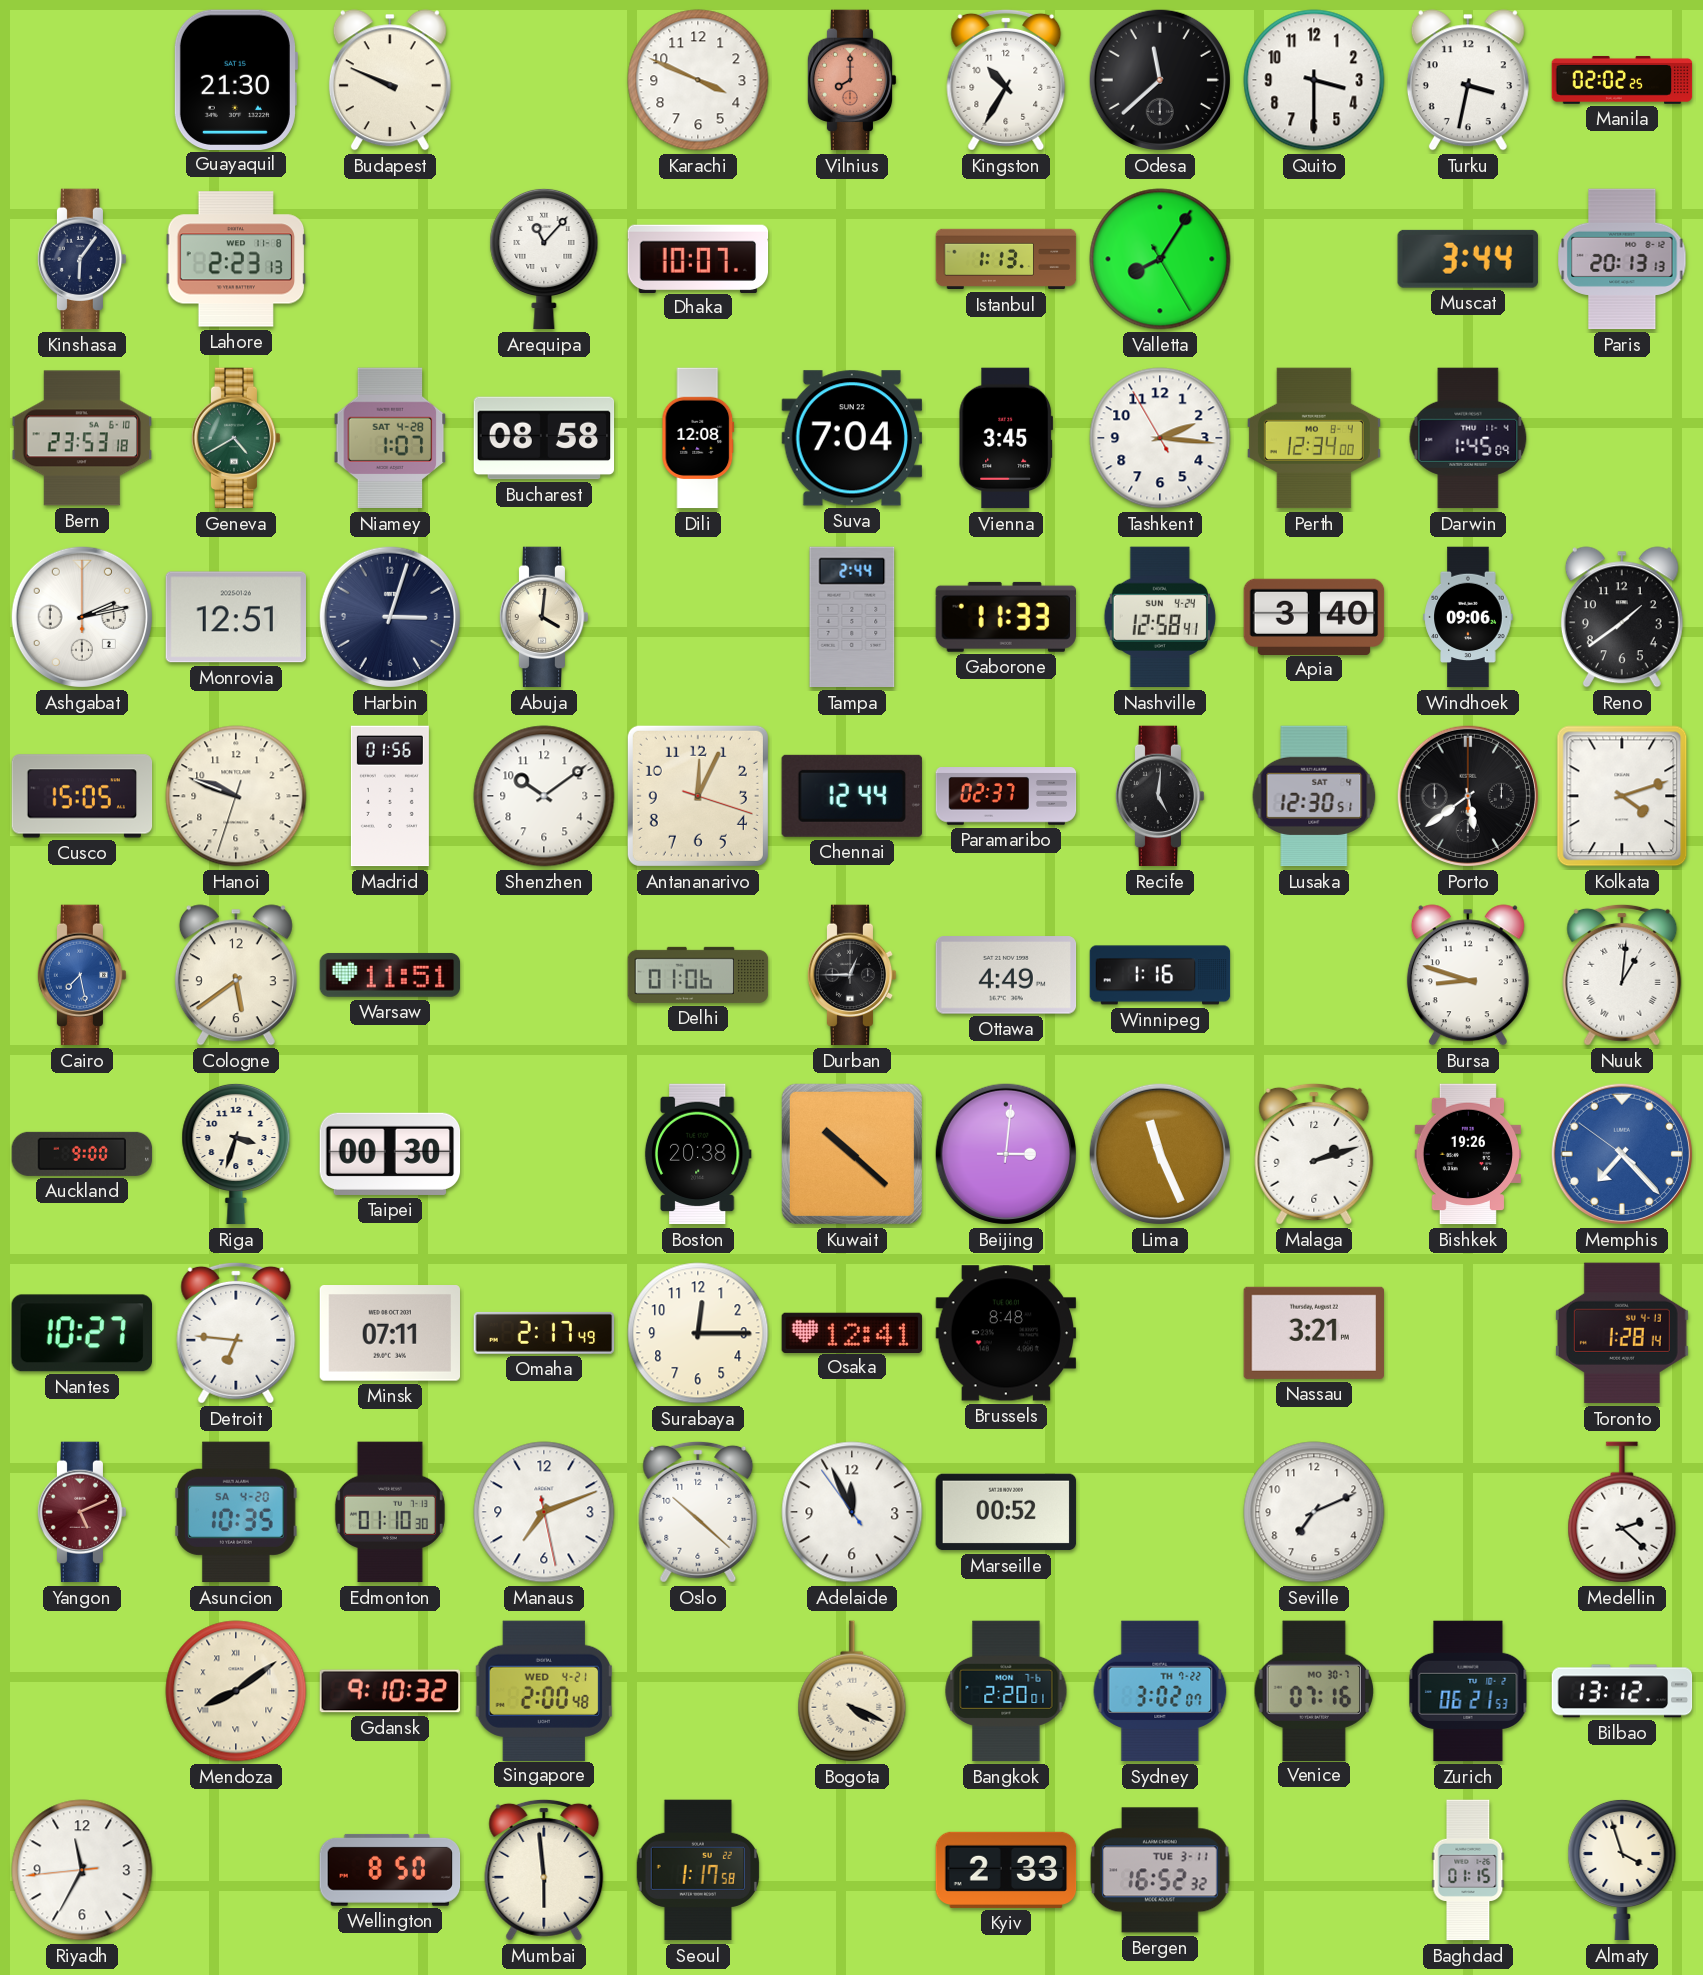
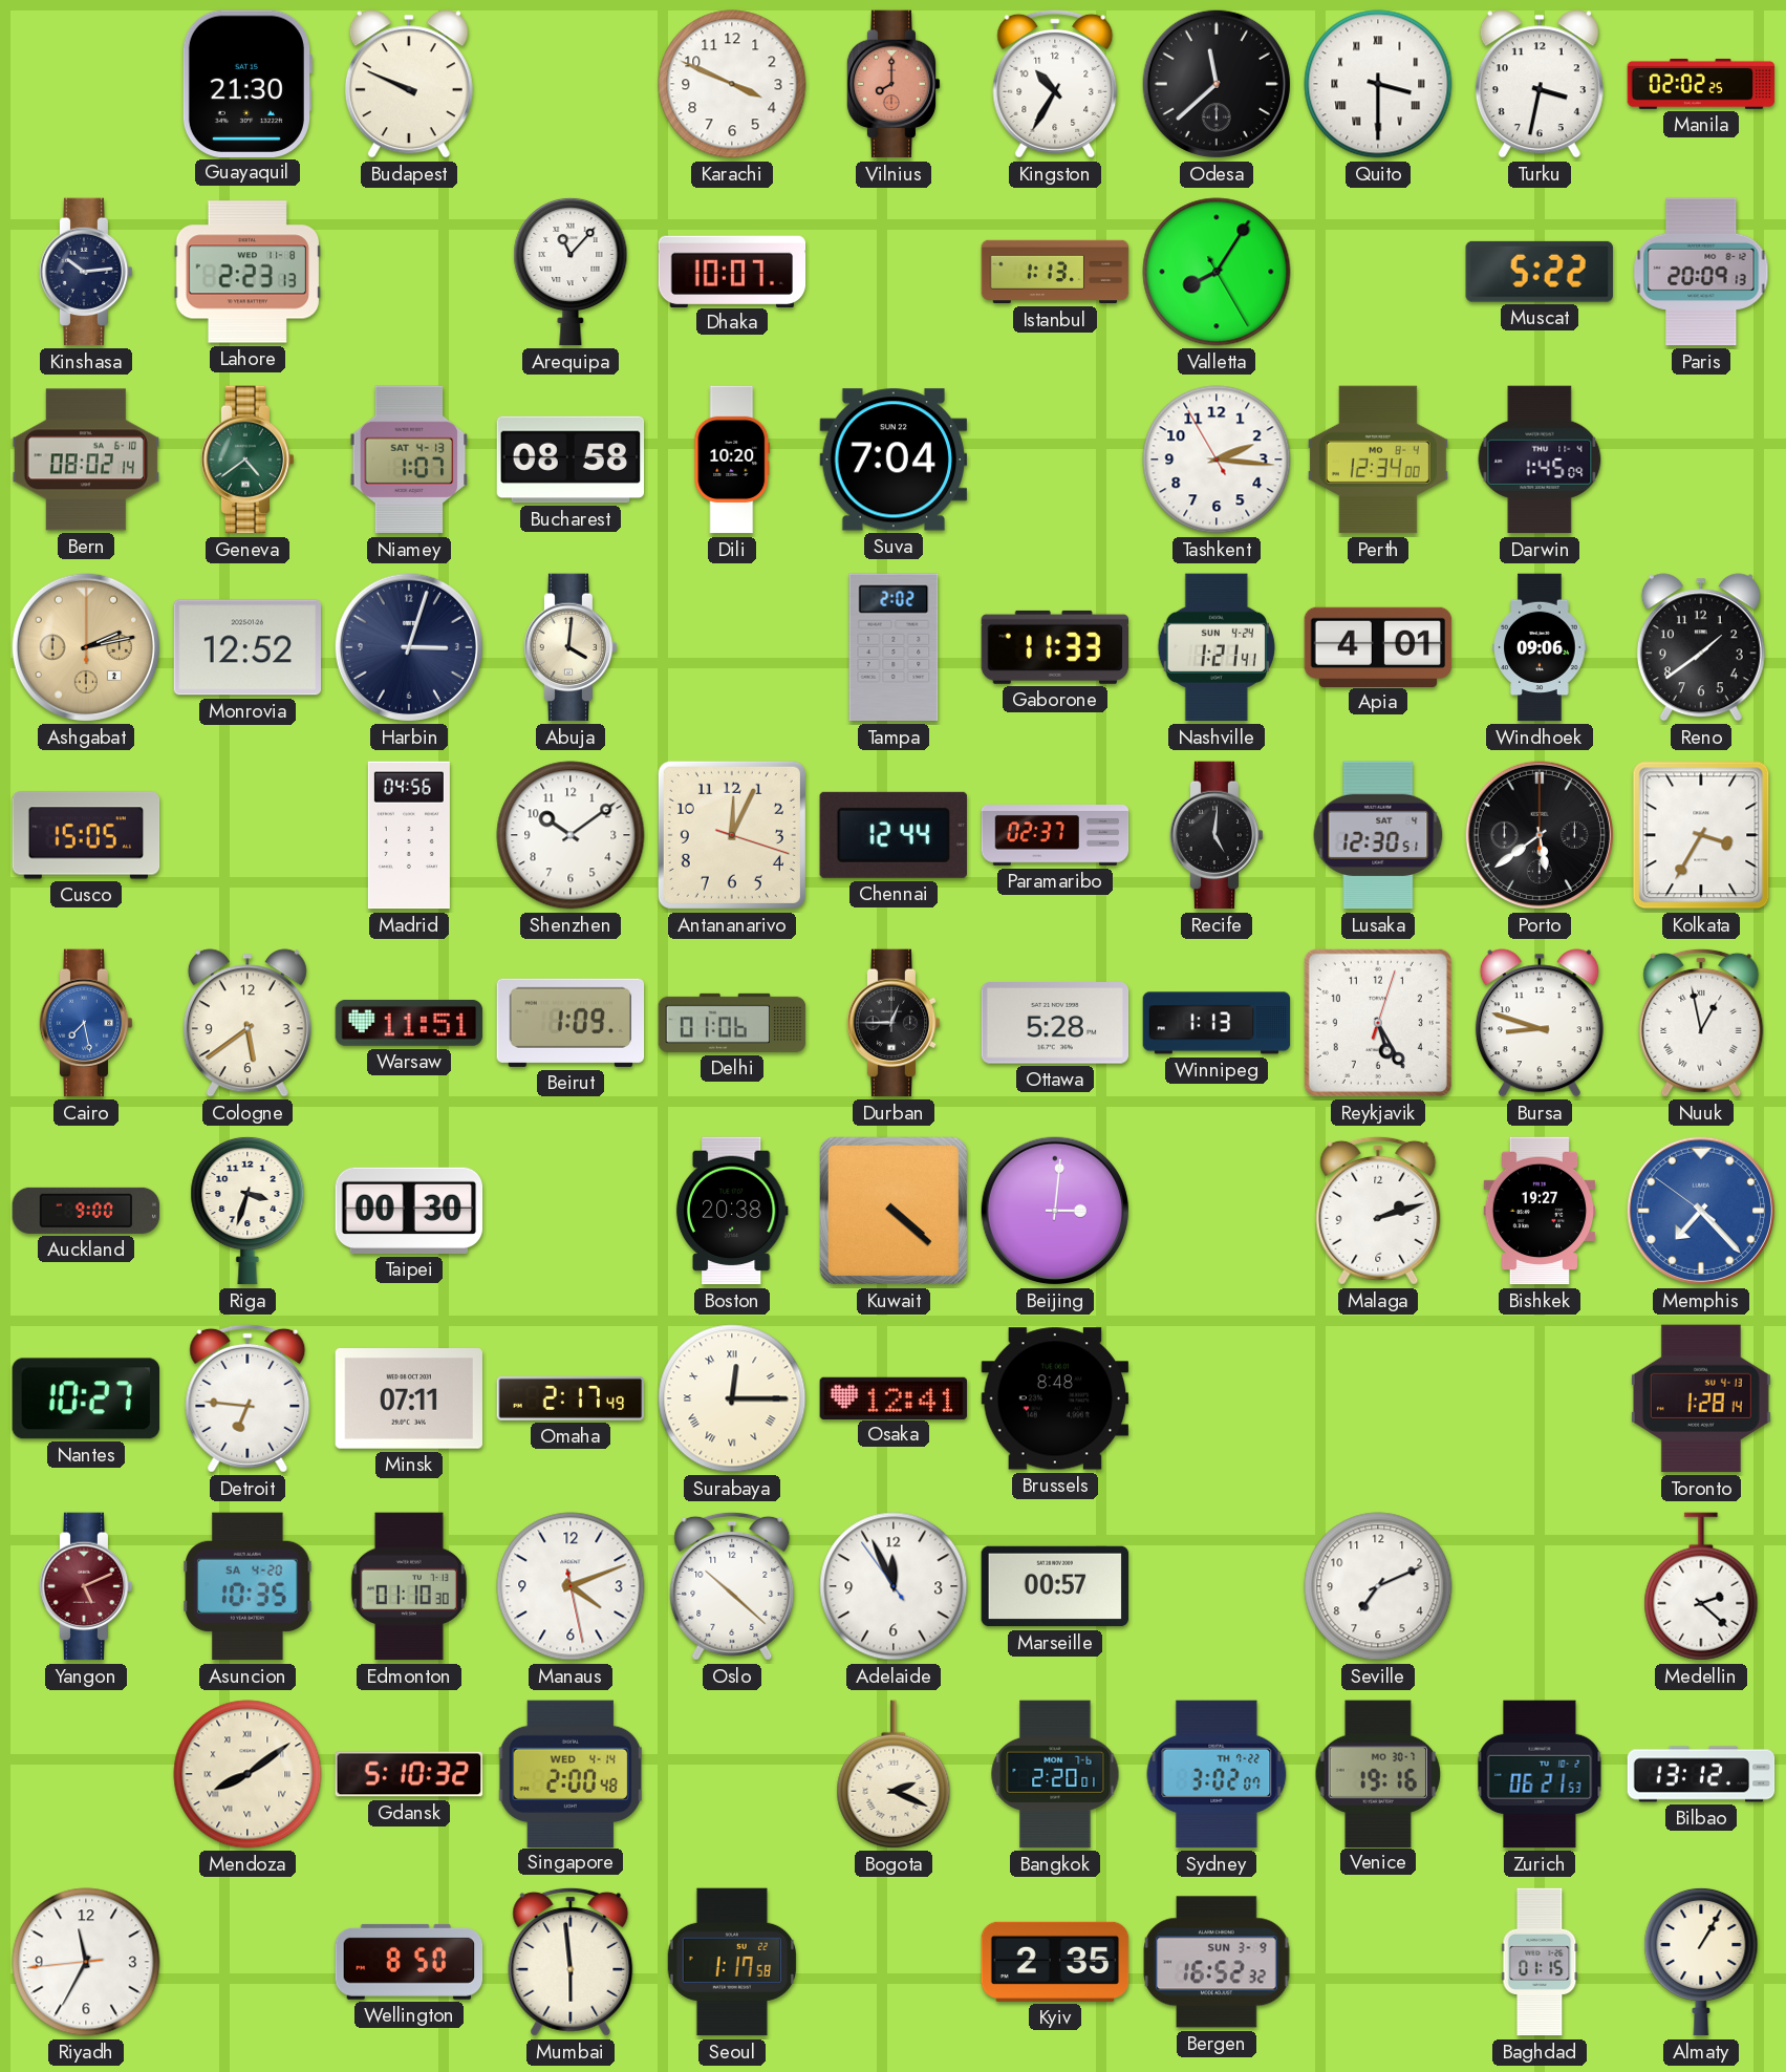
Quito numerals: Arabic -> Roman (1378, 84)
Kinshasa: 6:06 -> 10:14 (86, 272)
Muscat: 3:44 -> 5:22 (1540, 272)
Paris: 20:13 -> 20:09 (1701, 272)
Bern: 23:53 -> 08:02 (86, 460)
Geneva: 4:40 -> 4:39 (248, 460)
Niamey date: SAT 4-28 -> SAT 4-13 (409, 460)
Dili: 12:08 -> 10:20 (732, 460)
Vienna: 3:45 -> none (1005, 438)
Ashgabat dial: white -> champagne (86, 647)
Monrovia: 12:51 -> 12:52 (246, 647)
Tampa: 2:44 -> 2:02 (894, 647)
Nashville: 12:58 -> 1:21 (1217, 647)
Apia: 3:40 -> 4:01 (1378, 646)
Hanoi: 9:48 -> none (236, 796)
Madrid: 01:56 -> 04:56 (409, 835)
Kolkata: 4:12 -> 3:35 (1701, 835)
Beirut: none -> 1:09 (571, 1023)
Ottawa: 4:49 -> 5:28 (1055, 1023)
Winnipeg: 1:16 -> 1:13 (1217, 1023)
Reykjavik: none -> 5:25 (1378, 1023)
Nuuk: 1:01 -> 12:58 (1701, 1023)
Kuwait: 10:22 -> 4:22 (894, 1211)
Lima: 11:26 -> none (1160, 1154)
Bishkek: 19:26 -> 19:27 (1540, 1211)
Surabaya numerals: Arabic -> Roman (732, 1398)
Nassau: 3:21 -> none (1314, 1333)
Manaus: 7:11 -> 4:11 (571, 1586)
Marseille: 00:52 -> 00:57 (1055, 1586)
Gdansk: 9:10 -> 5:10 (409, 1774)
Singapore date: WED 4-21 -> WED 4-14 (569, 1773)
Bogota: 4:19 -> 2:19 (894, 1774)
Venice: 07:16 -> 19:16 (1378, 1773)
Kyiv: 2:33 -> 2:35 (1055, 1962)
Bergen date: TUE 3-11 -> SUN 3-9 (1217, 1962)
Almaty: 3:57 -> 1:05 (1701, 1962)
